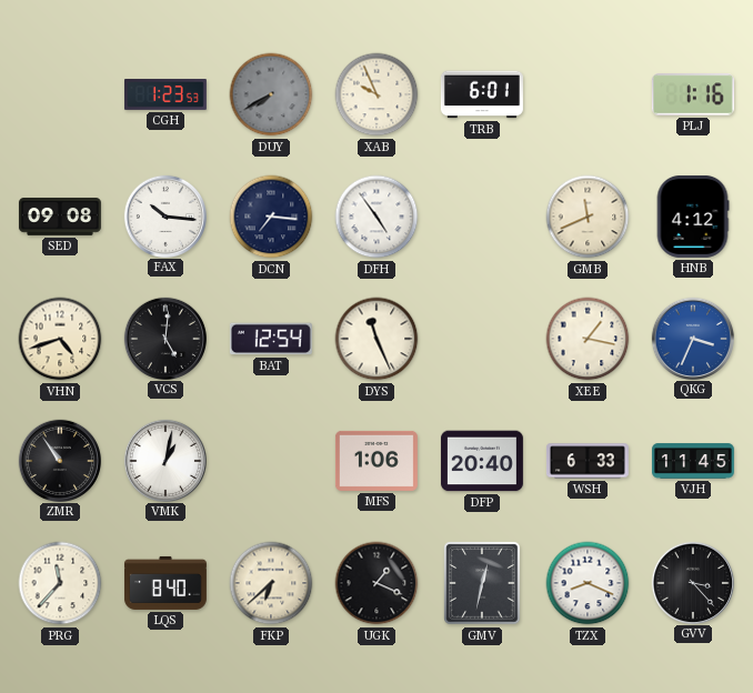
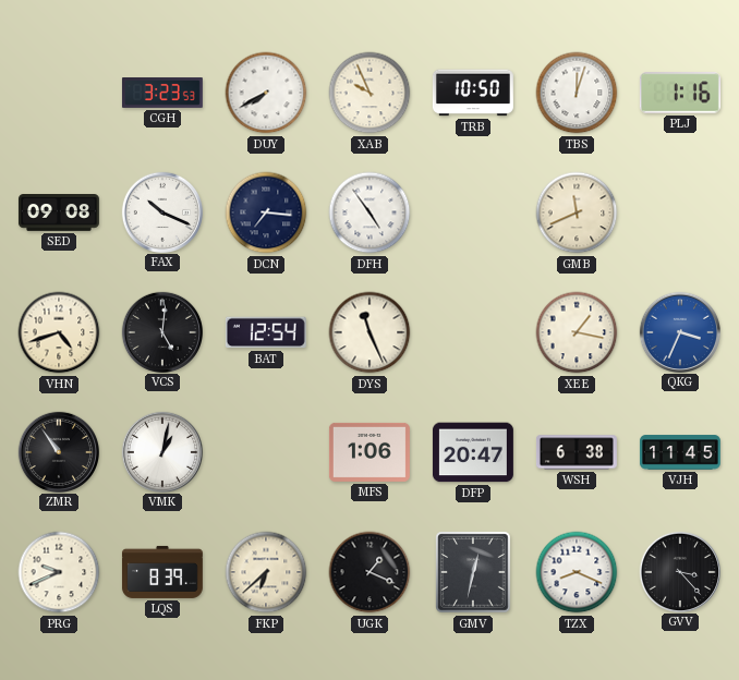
CGH: 1:23 -> 3:23 (162, 94)
DUY dial: grey -> white (266, 93)
TRB: 6:01 -> 10:50 (473, 93)
TBS: none -> 12:03 (577, 93)
FAX: 10:16 -> 10:19 (161, 211)
HNB: 4:12 -> none (693, 217)
DFP: 20:40 -> 20:47 (473, 452)
WSH: 6:33 -> 6:38 (577, 452)
PRG: 11:37 -> 9:41 (59, 572)
LQS: 8:40 -> 8:39 (162, 572)
